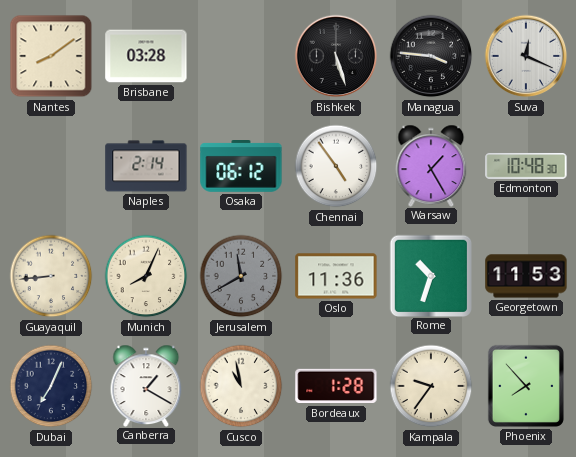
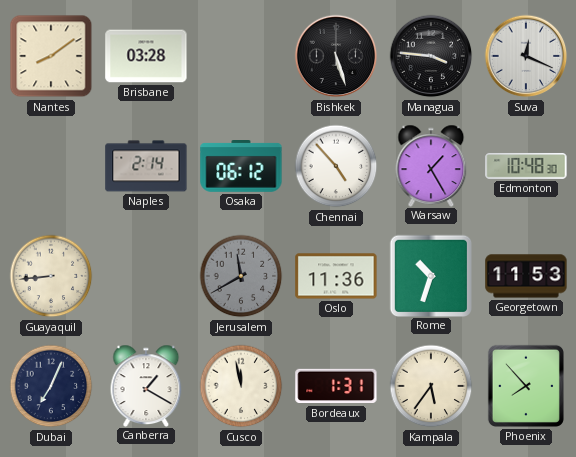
Chennai: 4:54 -> 4:53 (336, 166)
Munich: 8:04 -> none (146, 276)
Cusco: 10:58 -> 11:58 (241, 386)
Bordeaux: 1:28 -> 1:31 (336, 386)
Kampala: 9:36 -> 5:36 (431, 386)
